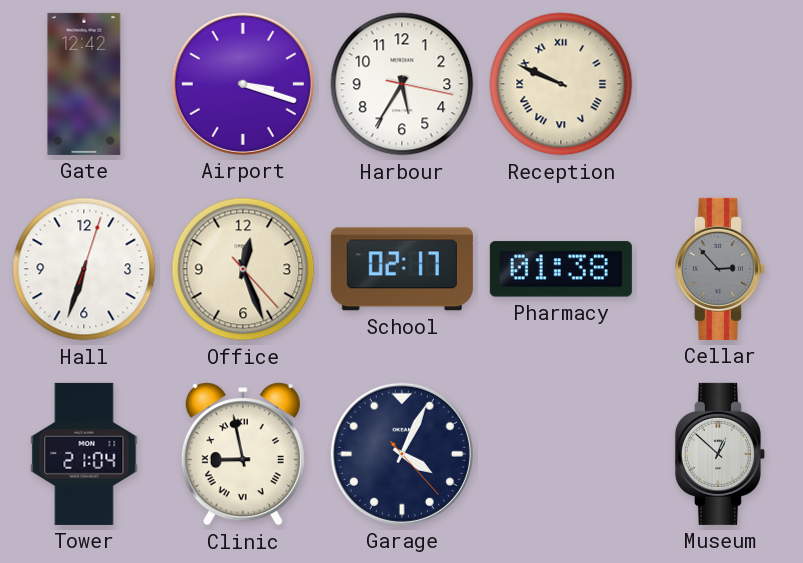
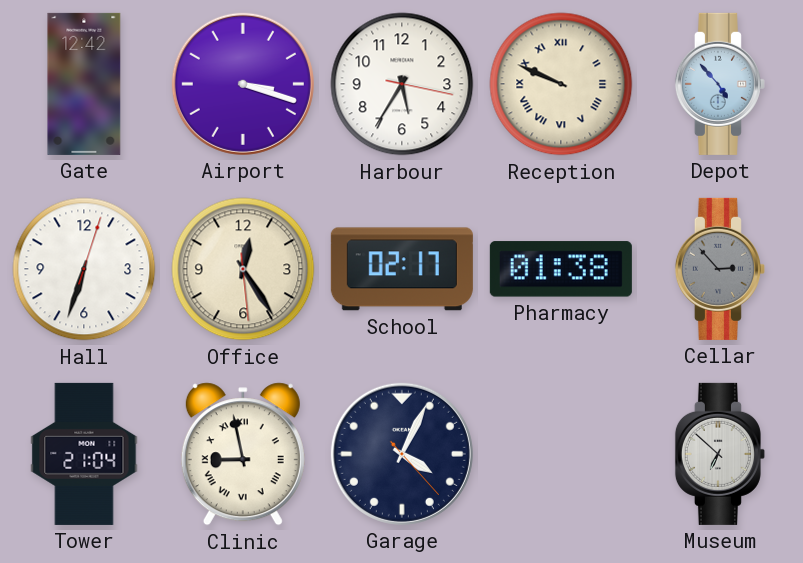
Depot: none -> 4:53 (720, 84)
Office: 12:26 -> 12:24 (243, 269)
Museum: 12:52 -> 6:52 (720, 454)
